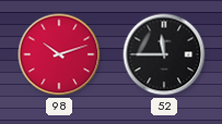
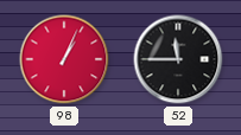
98: 10:12 -> 1:04 (64, 59)
